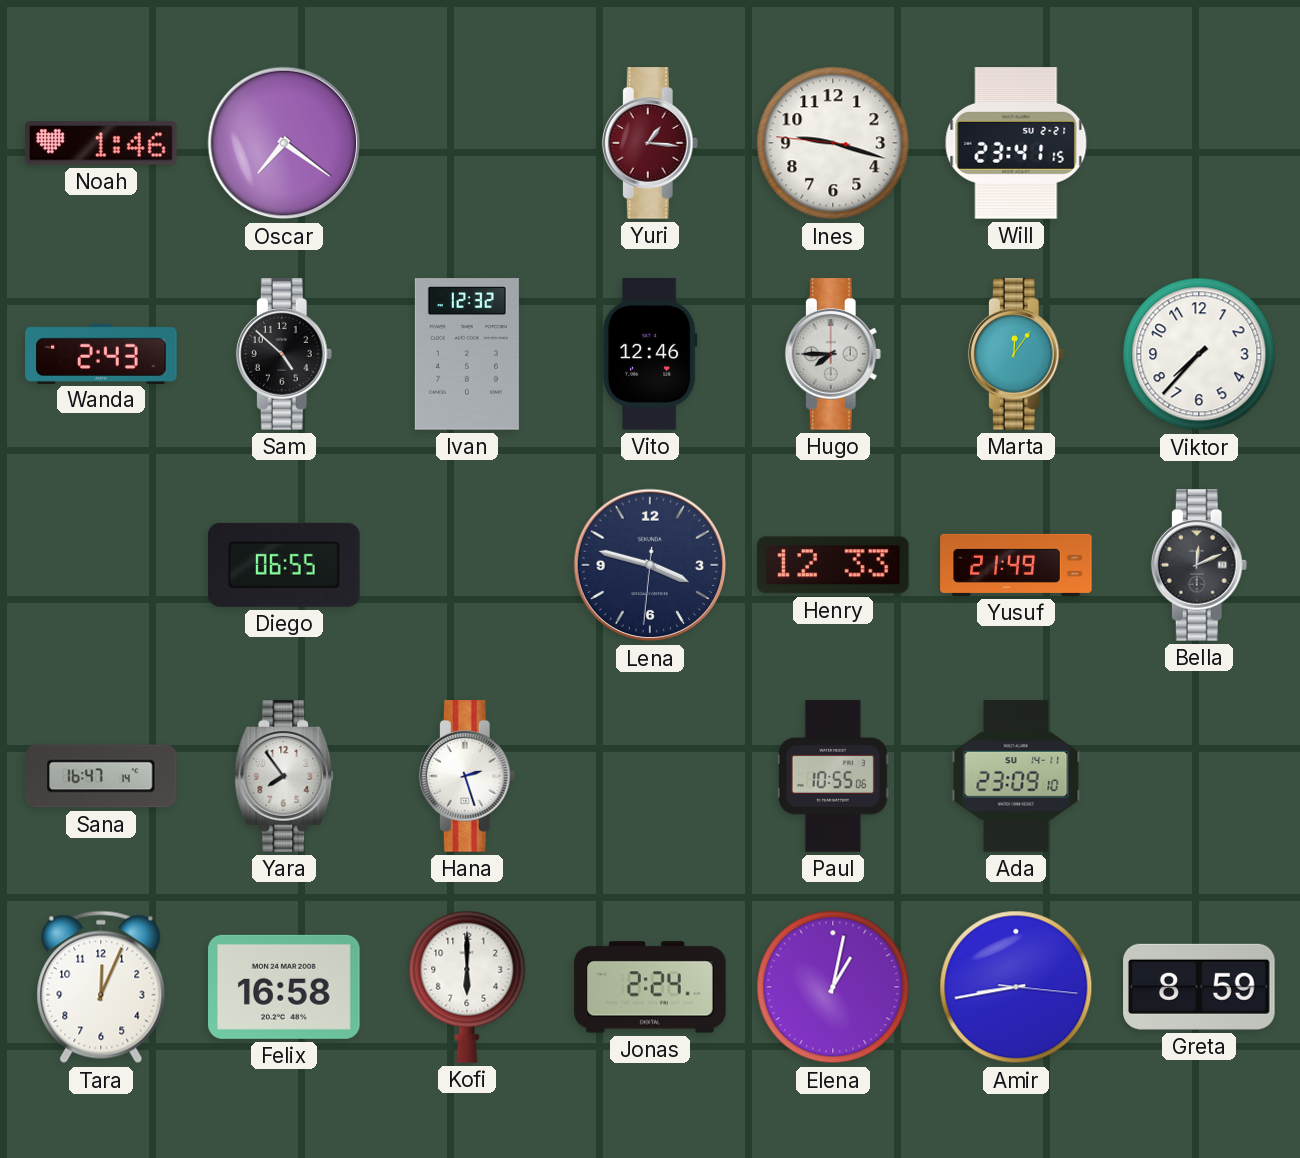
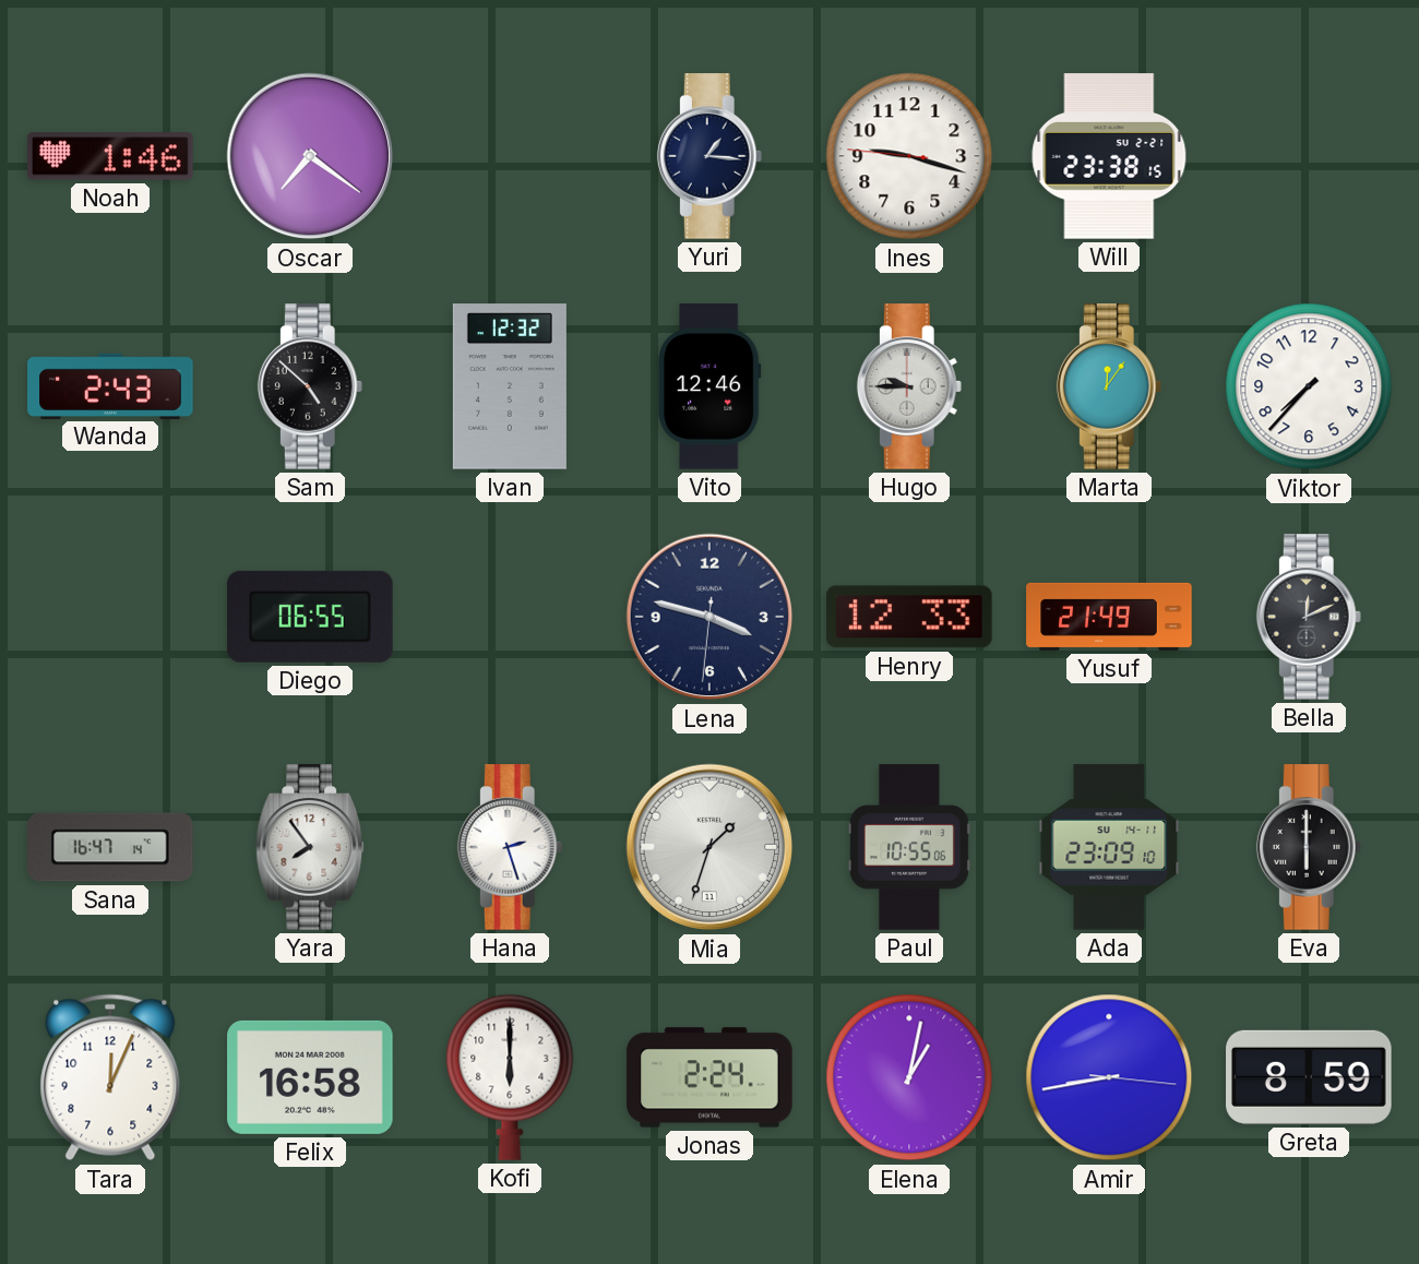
Yuri dial: burgundy -> navy (709, 156)
Will: 23:41 -> 23:38 (1109, 156)
Hugo: 7:45 -> 9:45 (909, 386)
Mia: none -> 1:33 (709, 847)
Eva: none -> 6:00 (1309, 847)
